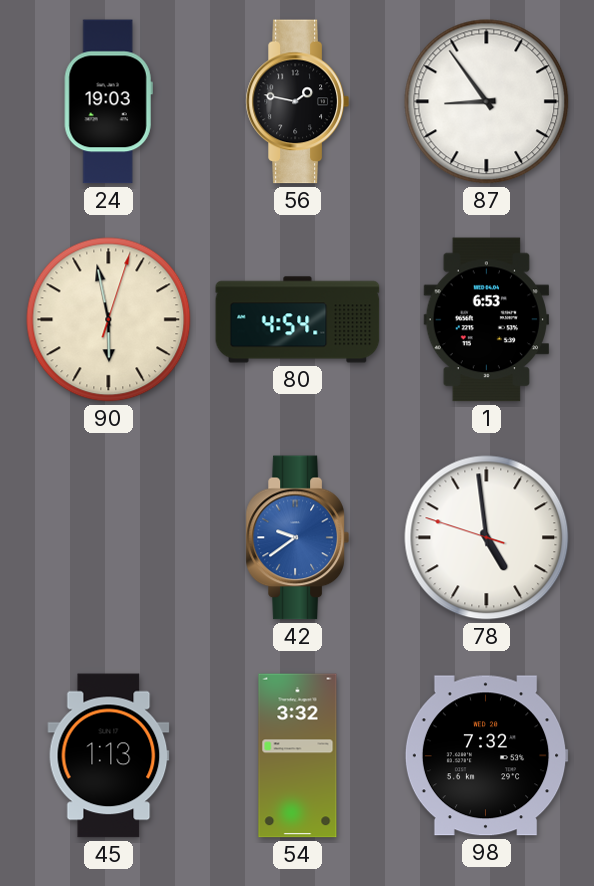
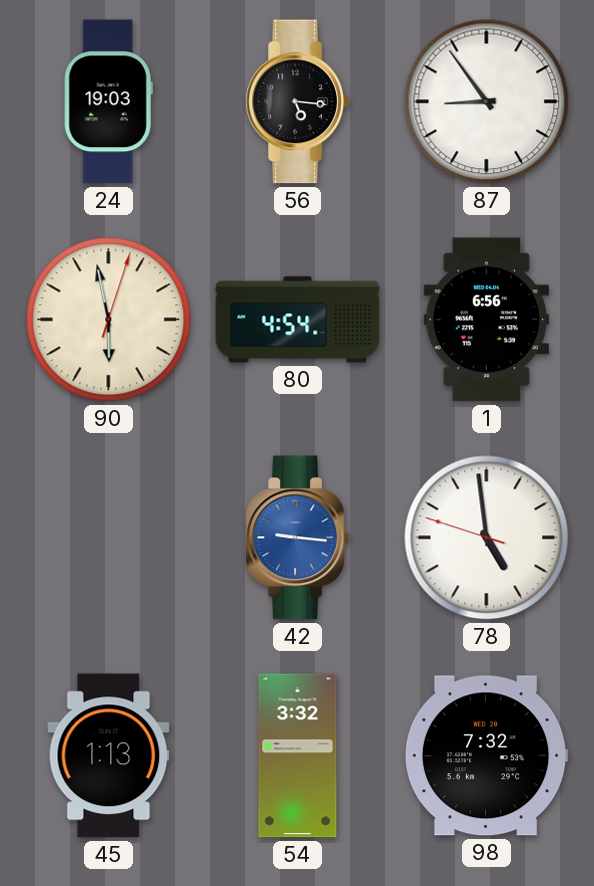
56: 1:47 -> 5:16 (297, 102)
1: 6:53 -> 6:56 (486, 320)
42: 9:39 -> 9:16 (297, 538)
